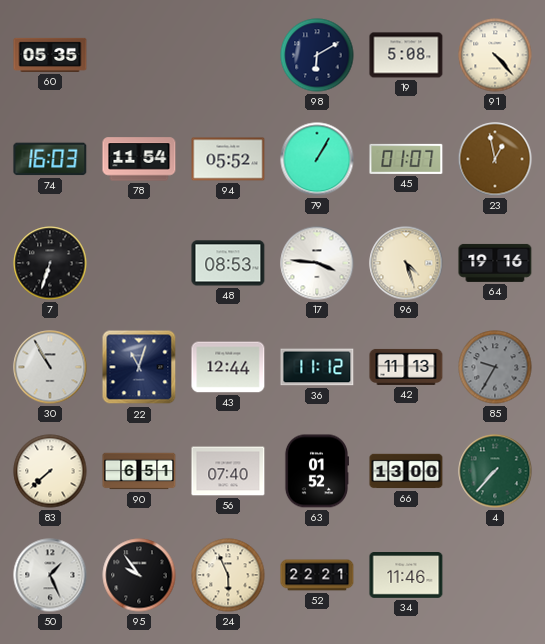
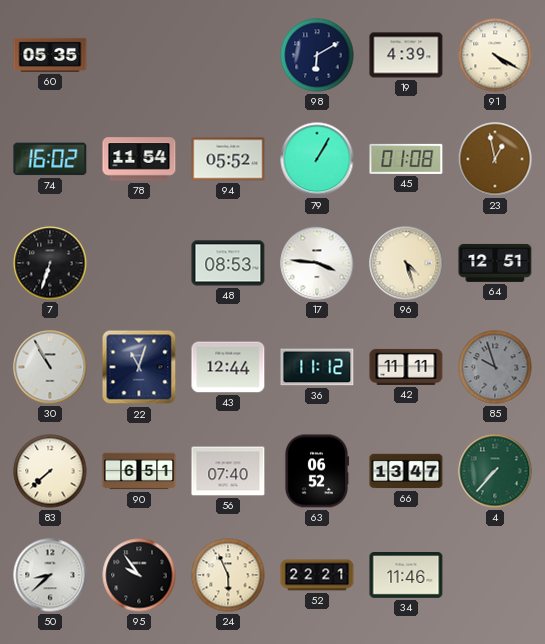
19: 5:08 -> 4:39 (406, 55)
91: 4:23 -> 4:20 (495, 55)
74: 16:03 -> 16:02 (50, 159)
45: 01:07 -> 01:08 (406, 159)
64: 19:16 -> 12:51 (495, 263)
42: 11:13 -> 11:11 (406, 367)
85: 9:35 -> 9:57 (495, 367)
63: 01:52 -> 06:52 (316, 471)
66: 13:00 -> 13:47 (406, 471)
50: 1:26 -> 8:38 (50, 575)
